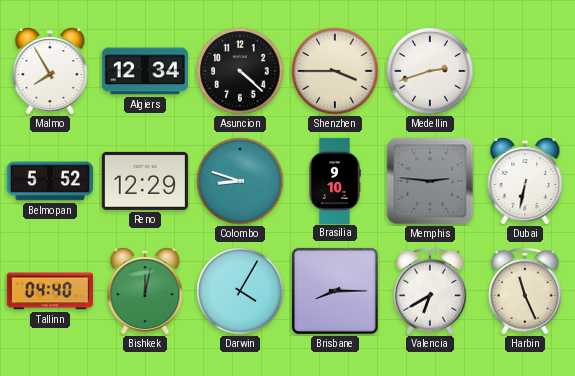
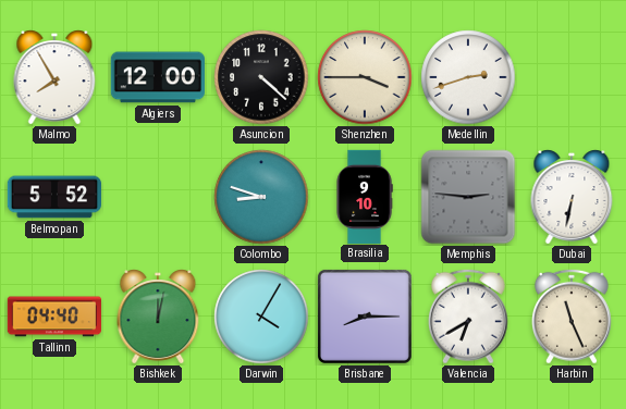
Algiers: 12:34 -> 12:00 (158, 77)
Reno: 12:29 -> none (145, 181)
